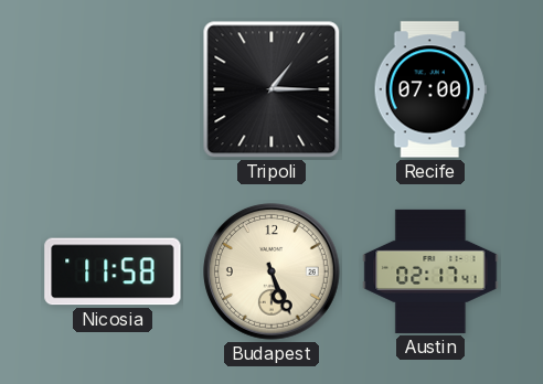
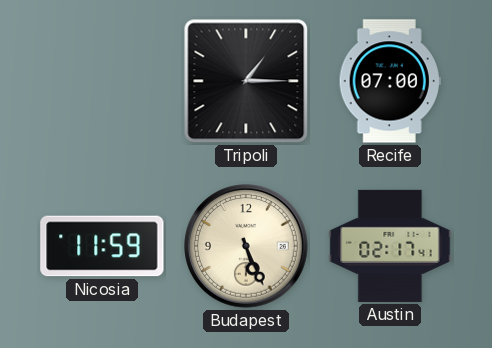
Nicosia: 11:58 -> 11:59 (102, 246)
